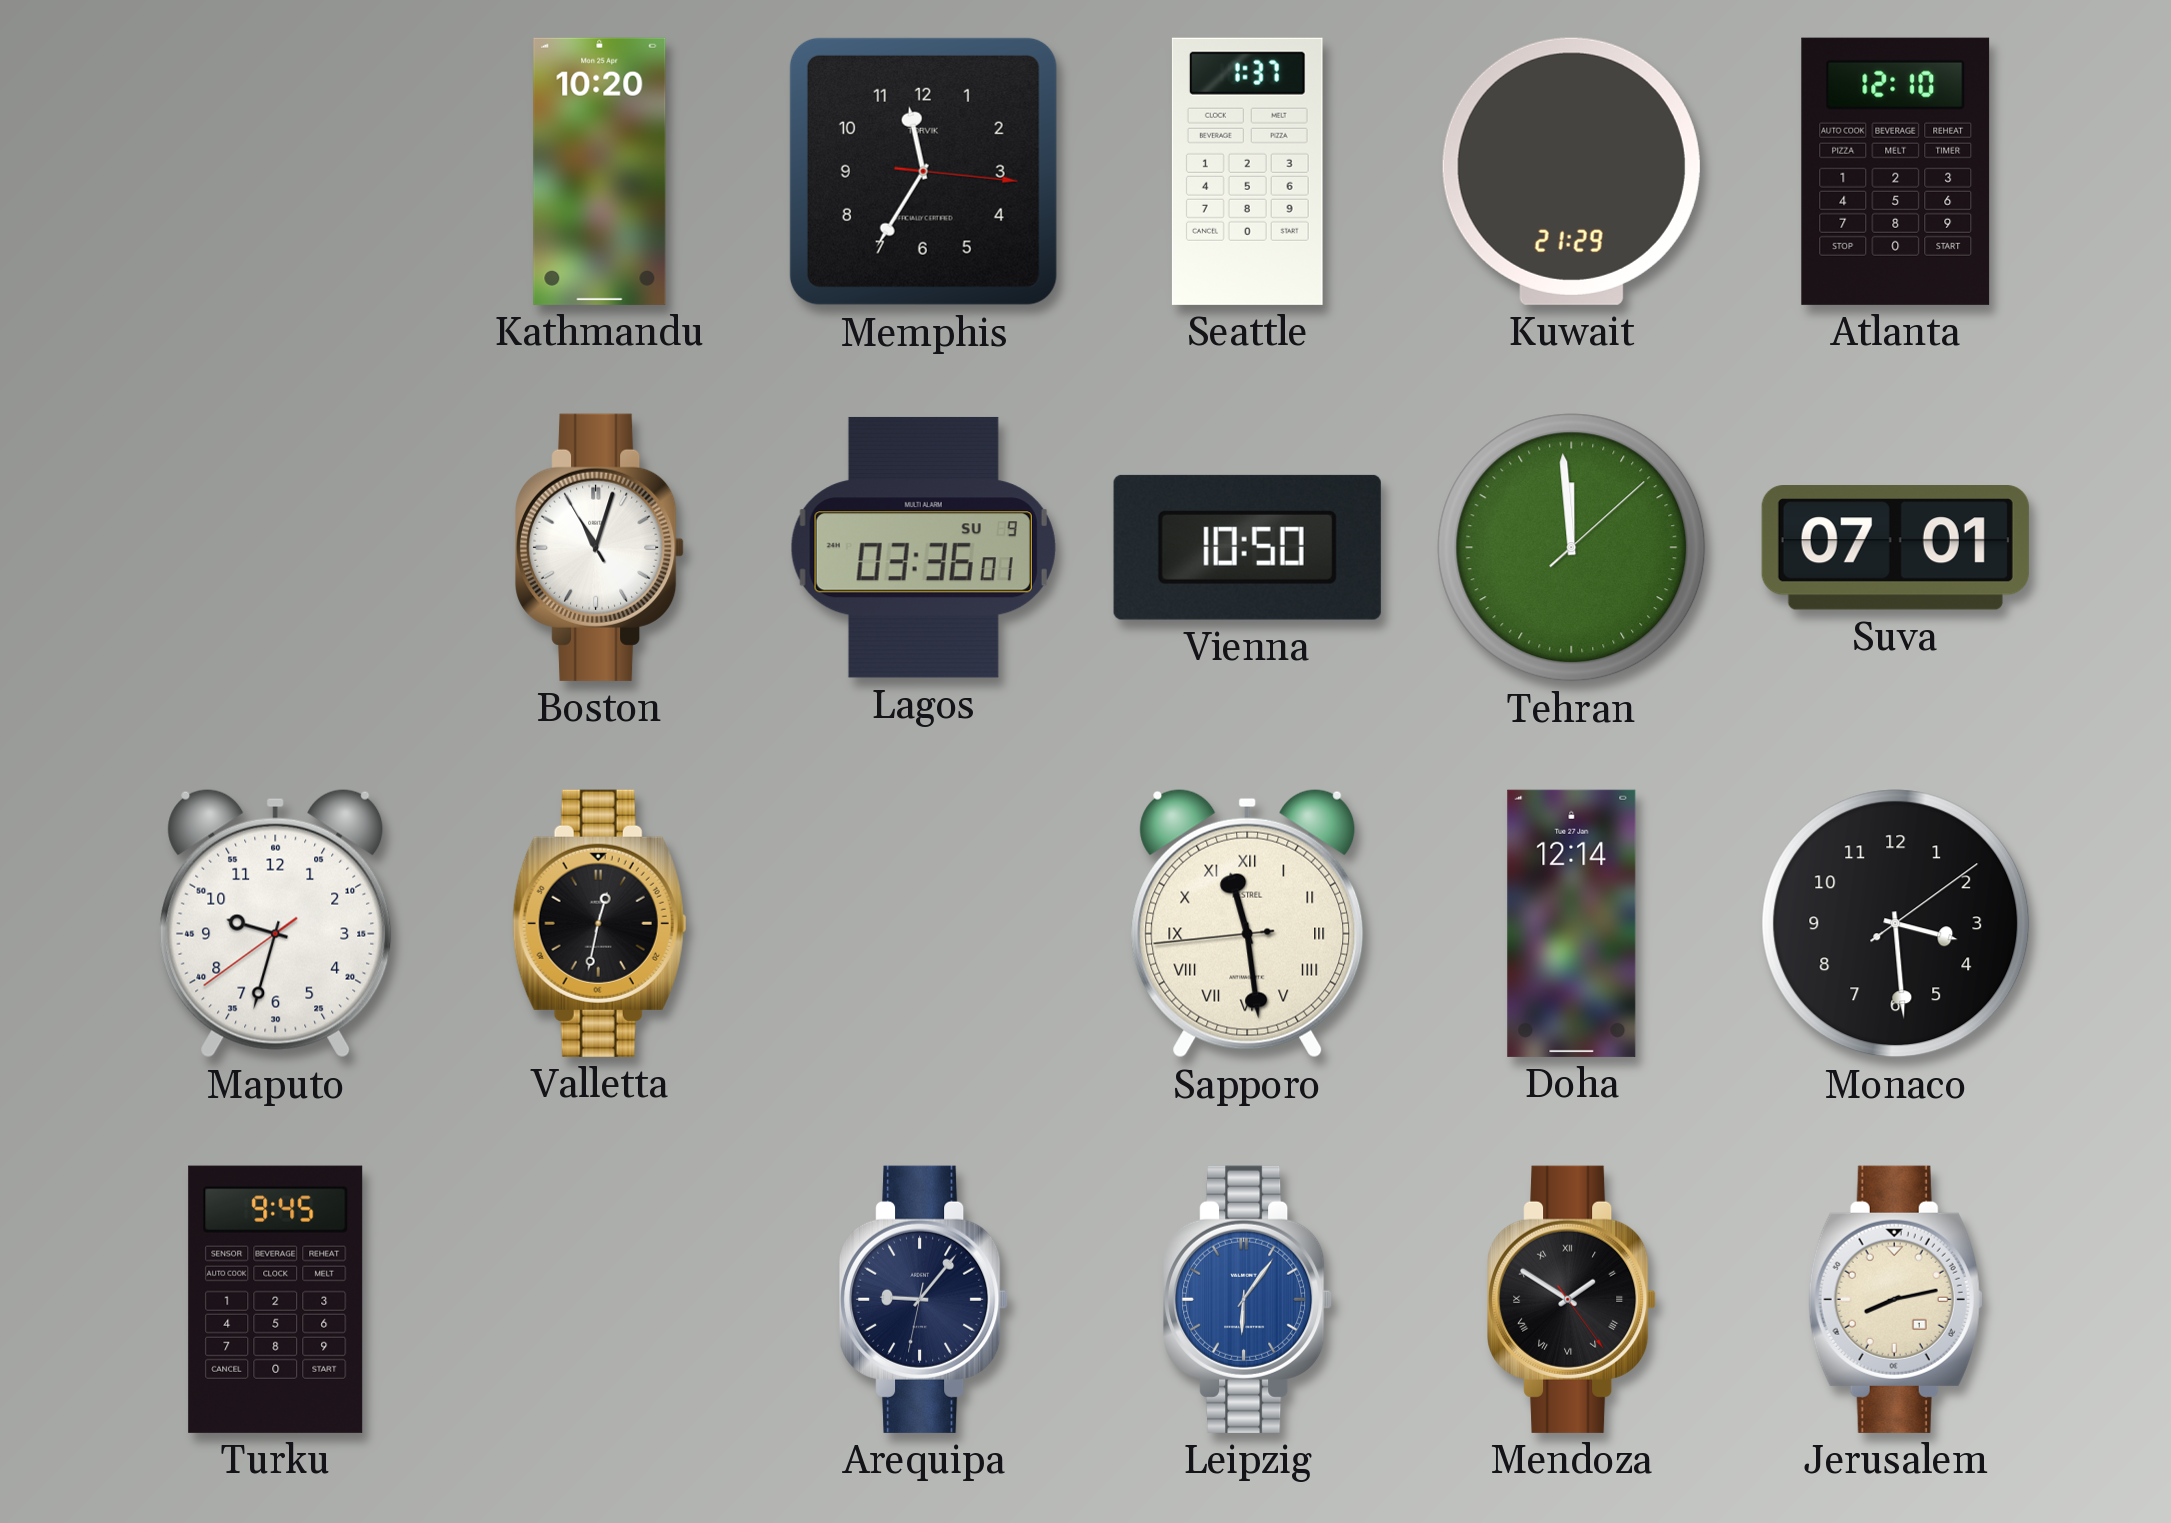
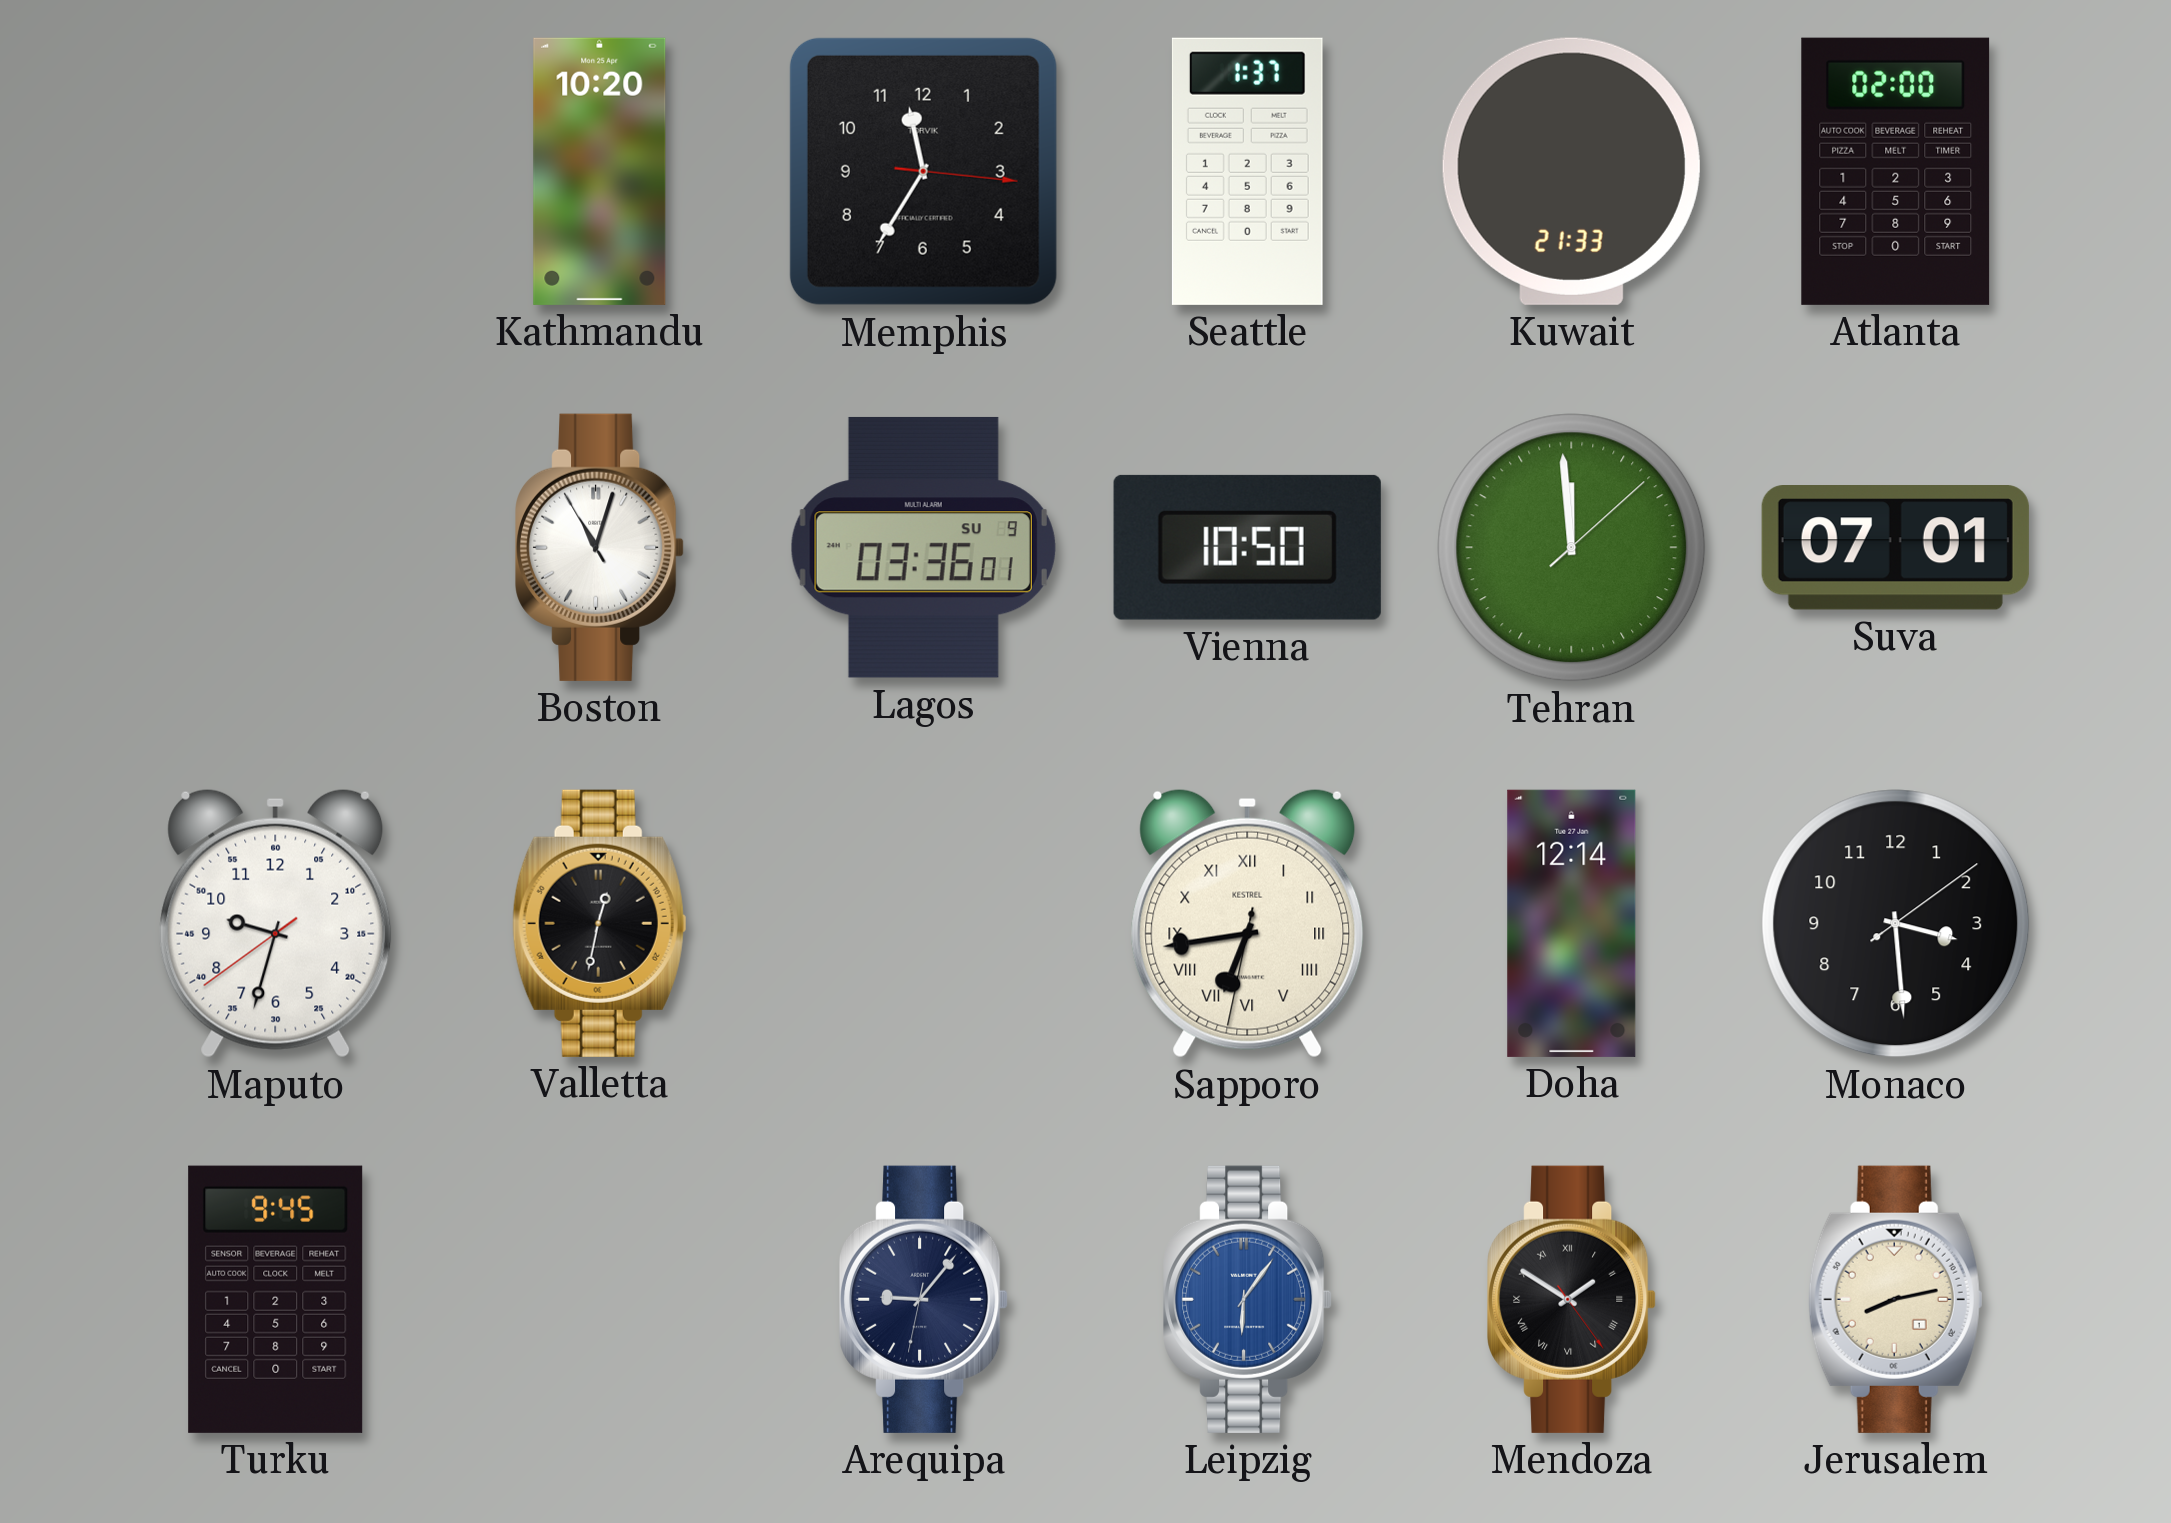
Kuwait: 21:29 -> 21:33 (1571, 171)
Atlanta: 12:10 -> 02:00 (1896, 171)
Sapporo: 11:28 -> 6:43 (1248, 923)
